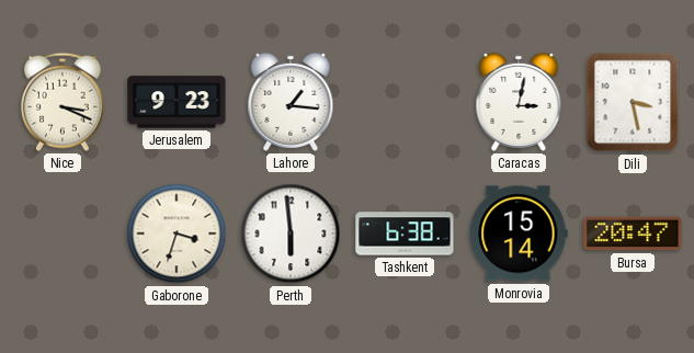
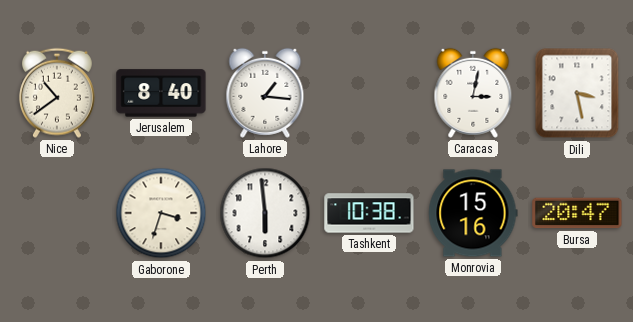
Nice: 3:19 -> 10:39 (57, 93)
Jerusalem: 9:23 -> 8:40 (161, 93)
Tashkent: 6:38 -> 10:38 (369, 213)
Monrovia: 15:14 -> 15:16 (473, 213)
